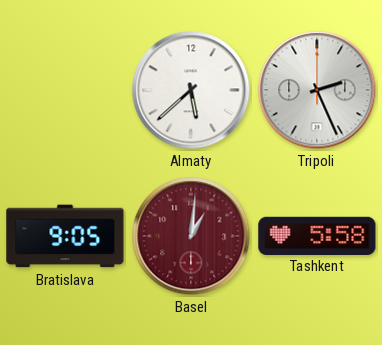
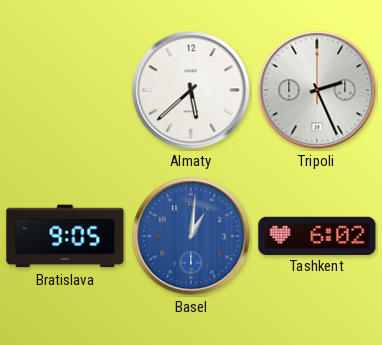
Basel dial: burgundy -> blue (191, 236)
Tashkent: 5:58 -> 6:02 (317, 235)
